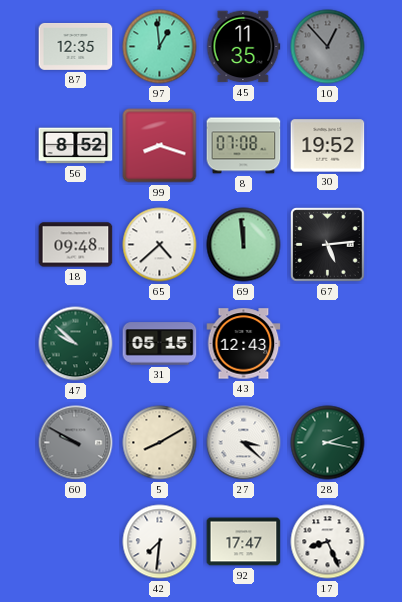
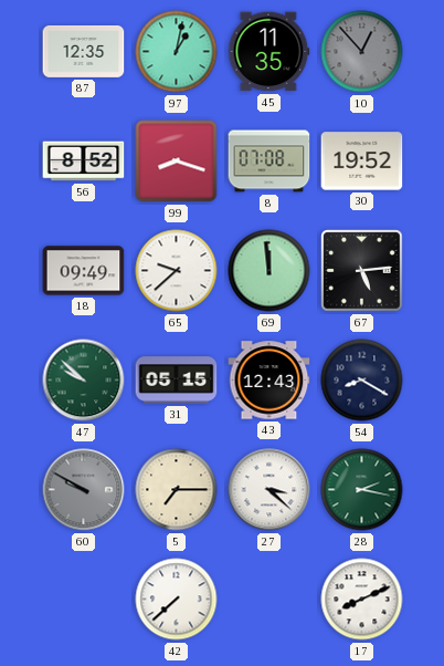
97: 12:59 -> 1:02 (177, 52)
18: 09:48 -> 09:49 (84, 271)
65: 4:38 -> 9:38 (177, 271)
54: none -> 8:20 (362, 381)
5: 8:10 -> 7:15 (177, 490)
42: 7:31 -> 7:38 (177, 600)
92: 17:47 -> none (244, 542)
17: 8:26 -> 8:11 (362, 600)
